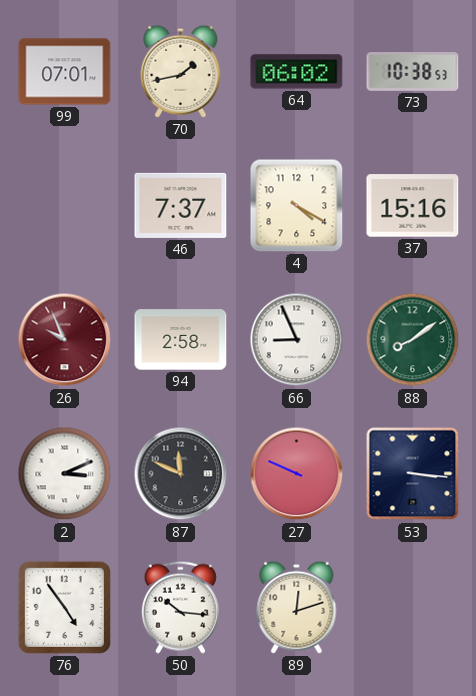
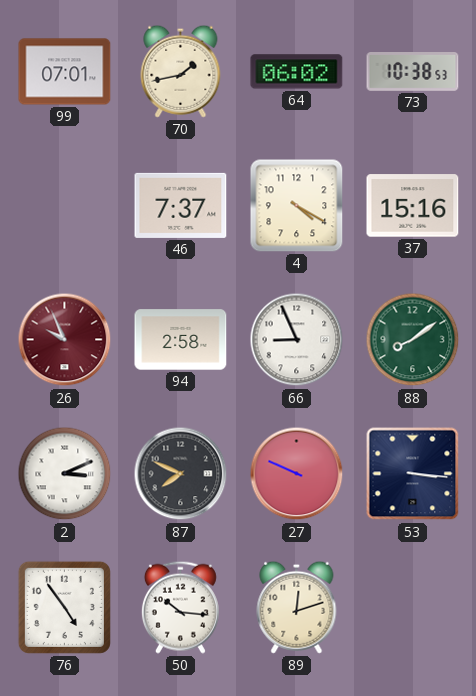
87: 11:49 -> 7:49 (181, 474)
